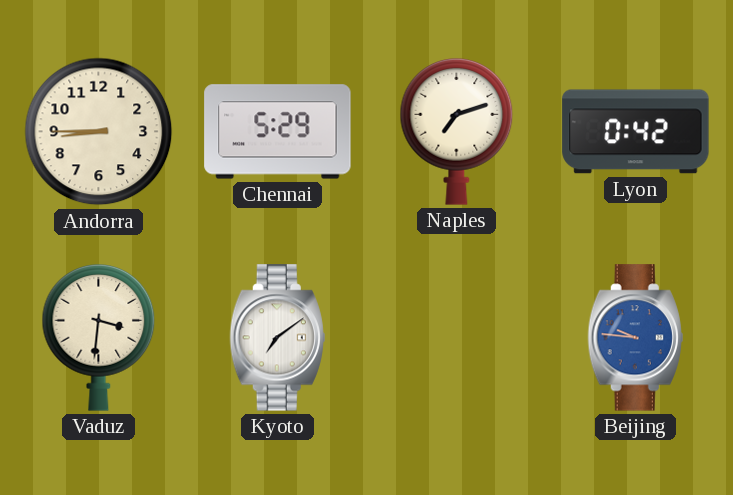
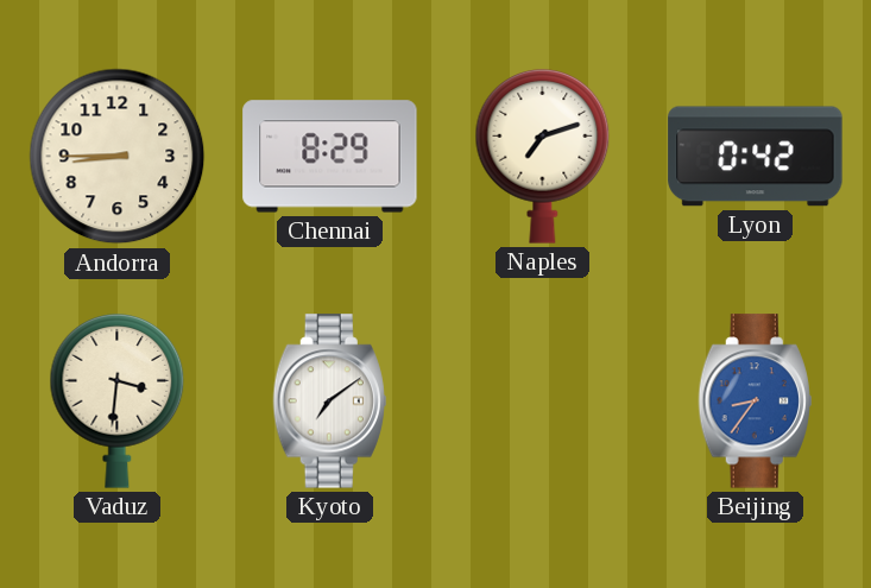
Chennai: 5:29 -> 8:29 (330, 157)
Beijing: 9:46 -> 8:36 (755, 402)
